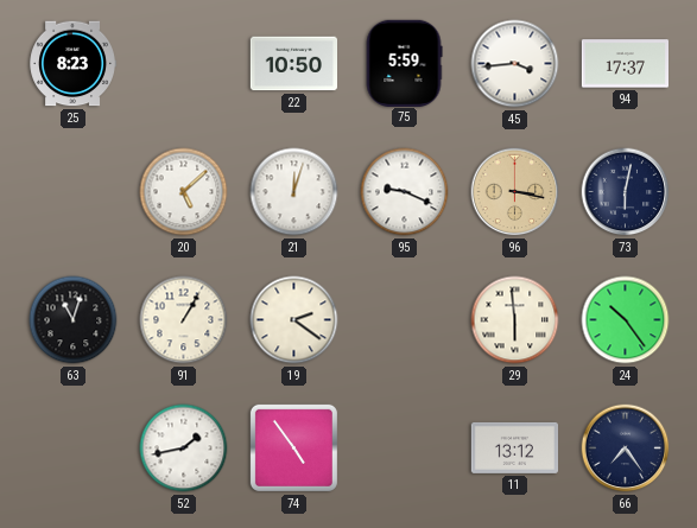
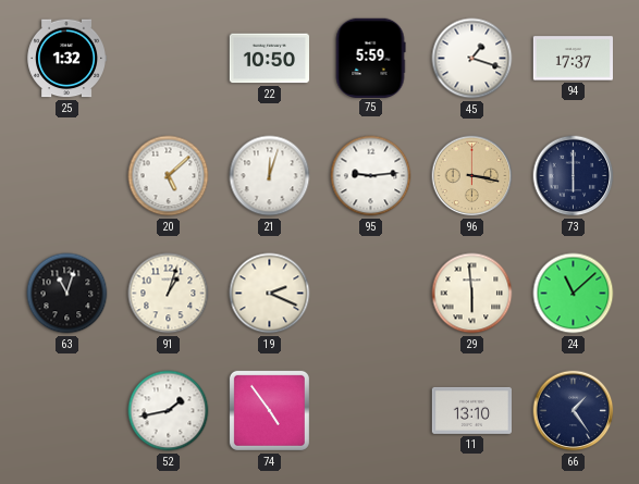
25: 8:23 -> 1:32 (66, 59)
45: 3:44 -> 1:18 (472, 59)
95: 9:19 -> 9:14 (371, 176)
73: 6:02 -> 6:00 (574, 176)
91: 1:05 -> 1:03 (169, 294)
19: 2:21 -> 2:19 (270, 294)
24: 10:24 -> 11:08 (574, 294)
11: 13:12 -> 13:10 (471, 410)
66: 7:24 -> 1:24 (574, 411)
